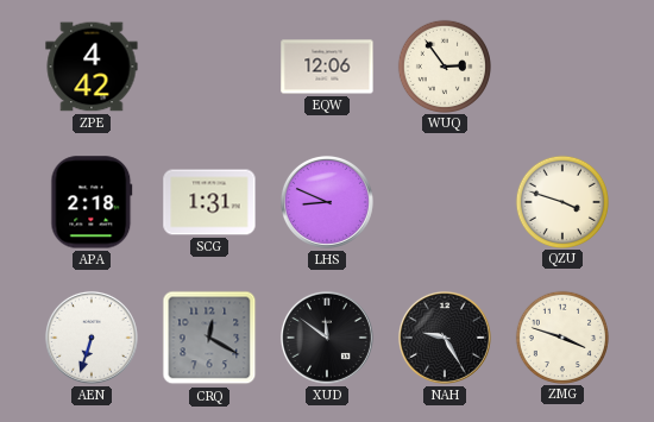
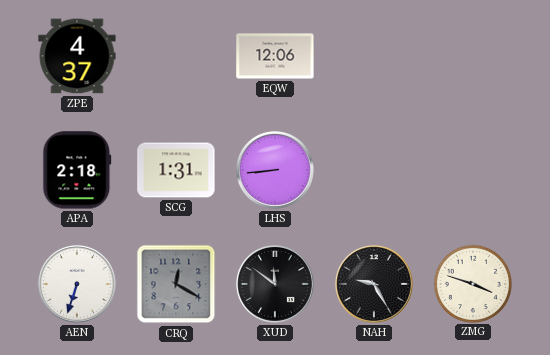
ZPE: 4:42 -> 4:37 (77, 56)
WUQ: 2:54 -> none (444, 65)
LHS: 8:49 -> 8:44 (275, 170)
QZU: 3:48 -> none (561, 201)
